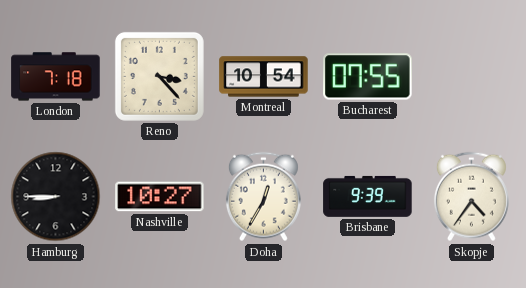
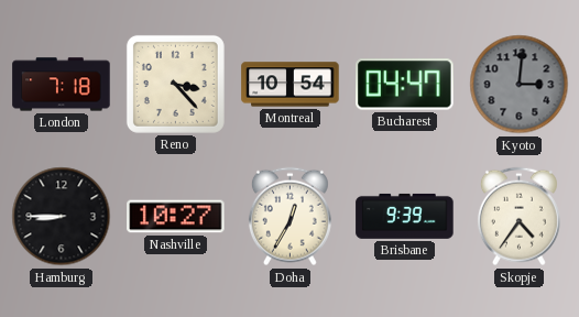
Bucharest: 07:55 -> 04:47 (405, 85)
Kyoto: none -> 3:01 (520, 85)
